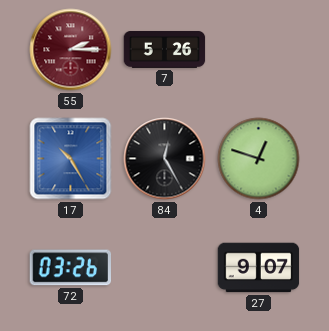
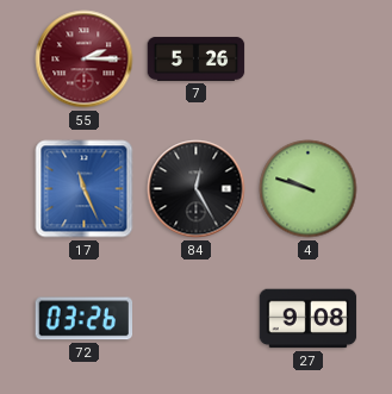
17: 10:25 -> 11:26 (85, 189)
4: 12:48 -> 9:48 (309, 189)
27: 9:07 -> 9:08 (309, 319)
